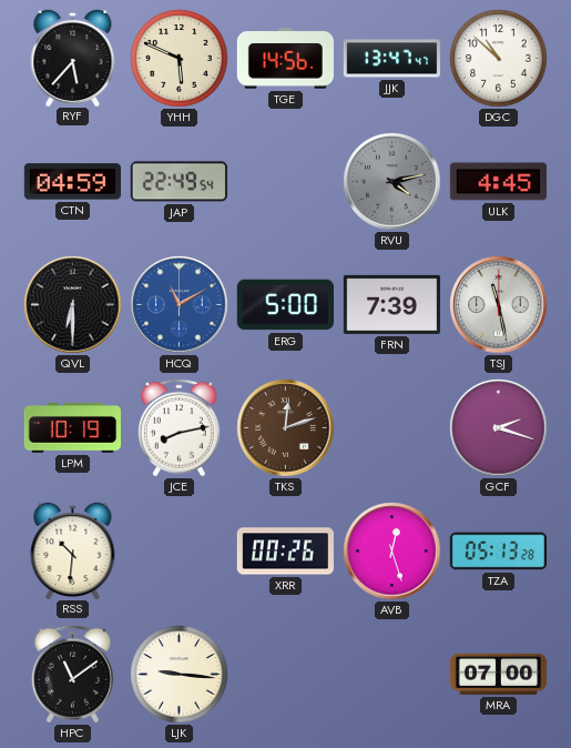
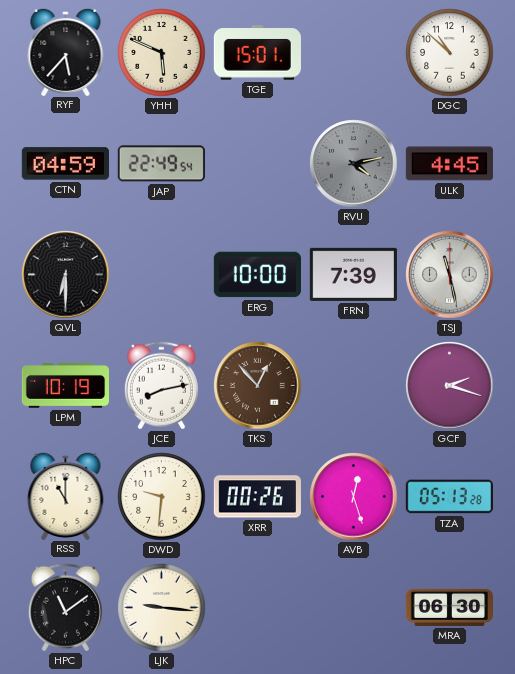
TGE: 14:56 -> 15:01 (257, 53)
JJK: 13:47 -> none (391, 59)
HCQ: 11:10 -> none (180, 305)
ERG: 5:00 -> 10:00 (257, 275)
TKS: 12:12 -> 12:53 (258, 386)
RSS: 10:31 -> 11:00 (66, 495)
DWD: none -> 9:31 (162, 497)
MRA: 07:00 -> 06:30 (449, 607)
